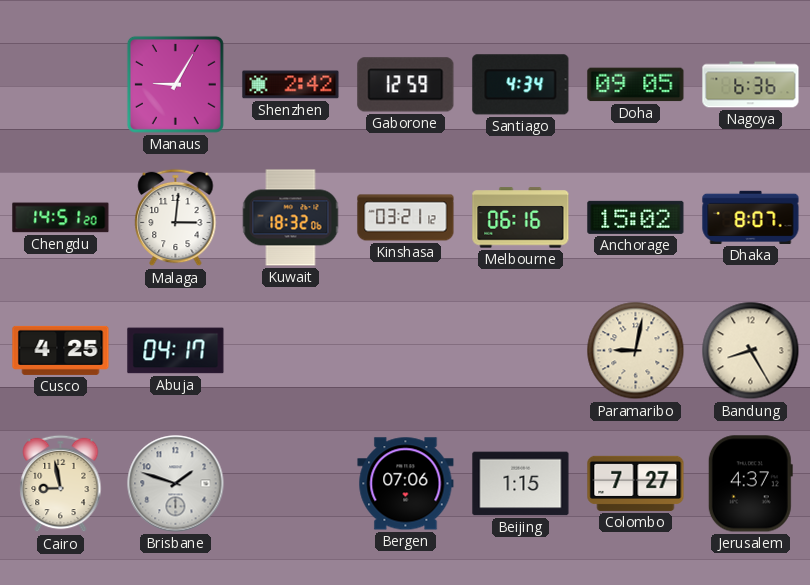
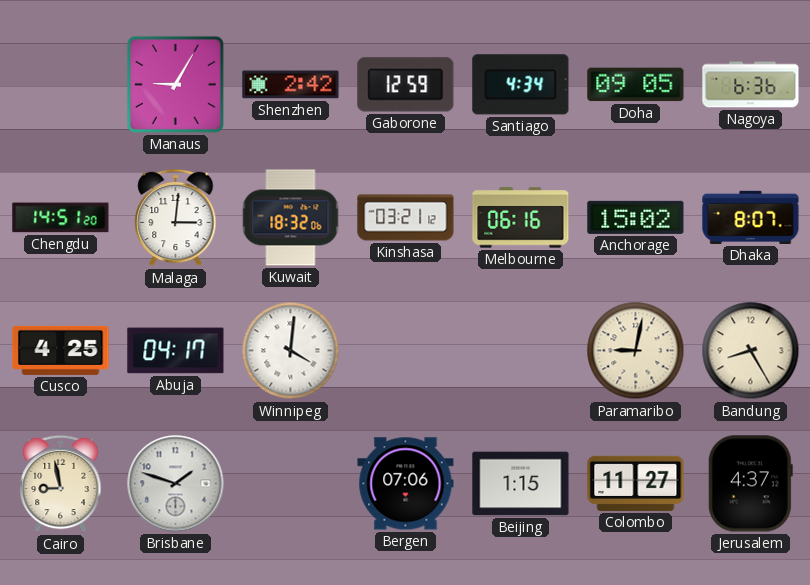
Winnipeg: none -> 4:01 (291, 351)
Colombo: 7:27 -> 11:27 (636, 483)
